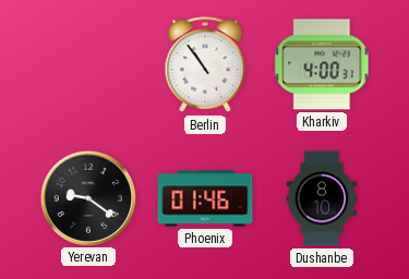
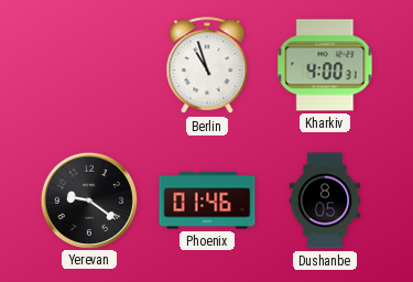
Berlin: 10:54 -> 10:57 (207, 66)
Dushanbe: 8:10 -> 8:05 (325, 200)
